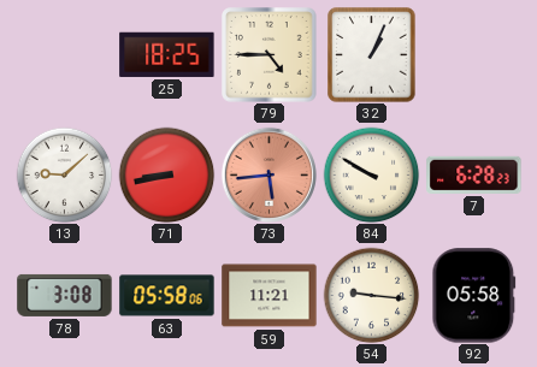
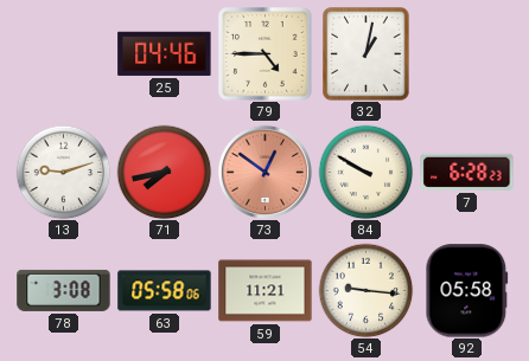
25: 18:25 -> 04:46 (165, 53)
32: 1:04 -> 1:02 (367, 54)
13: 9:08 -> 9:12 (63, 172)
71: 8:43 -> 7:43 (164, 172)
73: 5:44 -> 12:51 (264, 172)
